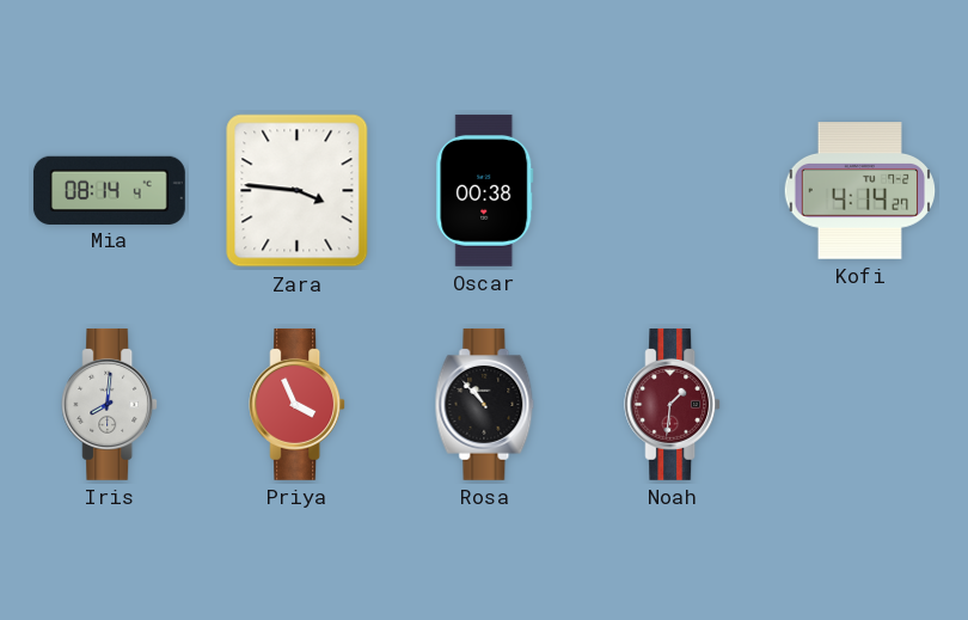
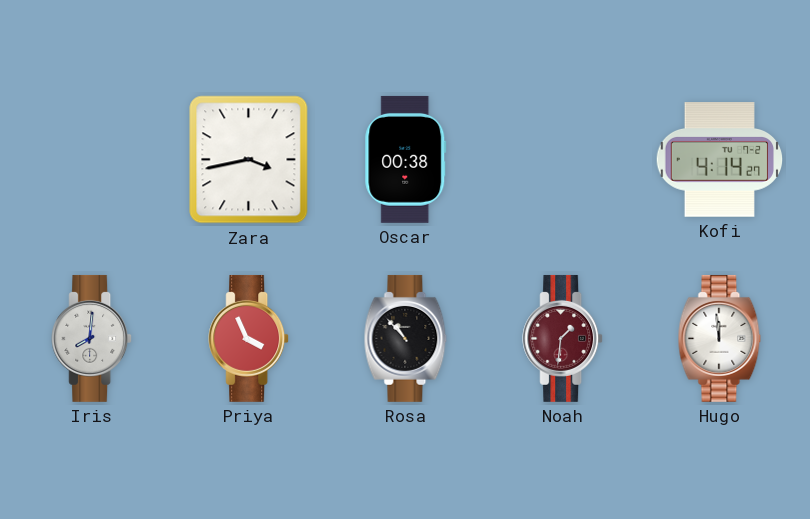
Mia: 08:14 -> none (109, 190)
Zara: 3:46 -> 3:43 (249, 160)
Hugo: none -> 11:59 (720, 338)
